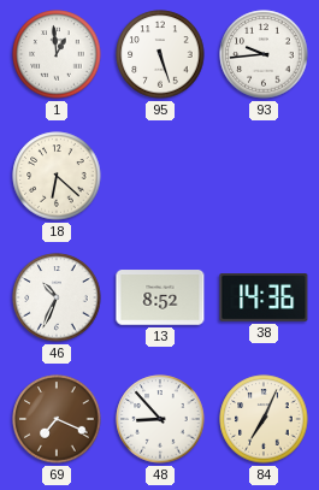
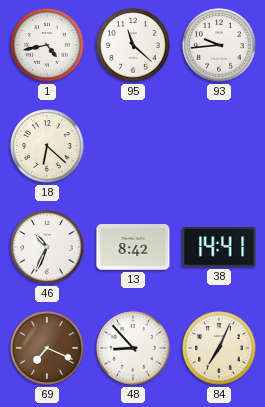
1: 12:59 -> 4:43 (47, 45)
95: 5:27 -> 11:22 (133, 45)
13: 8:52 -> 8:42 (133, 247)
38: 14:36 -> 14:41 (219, 248)
